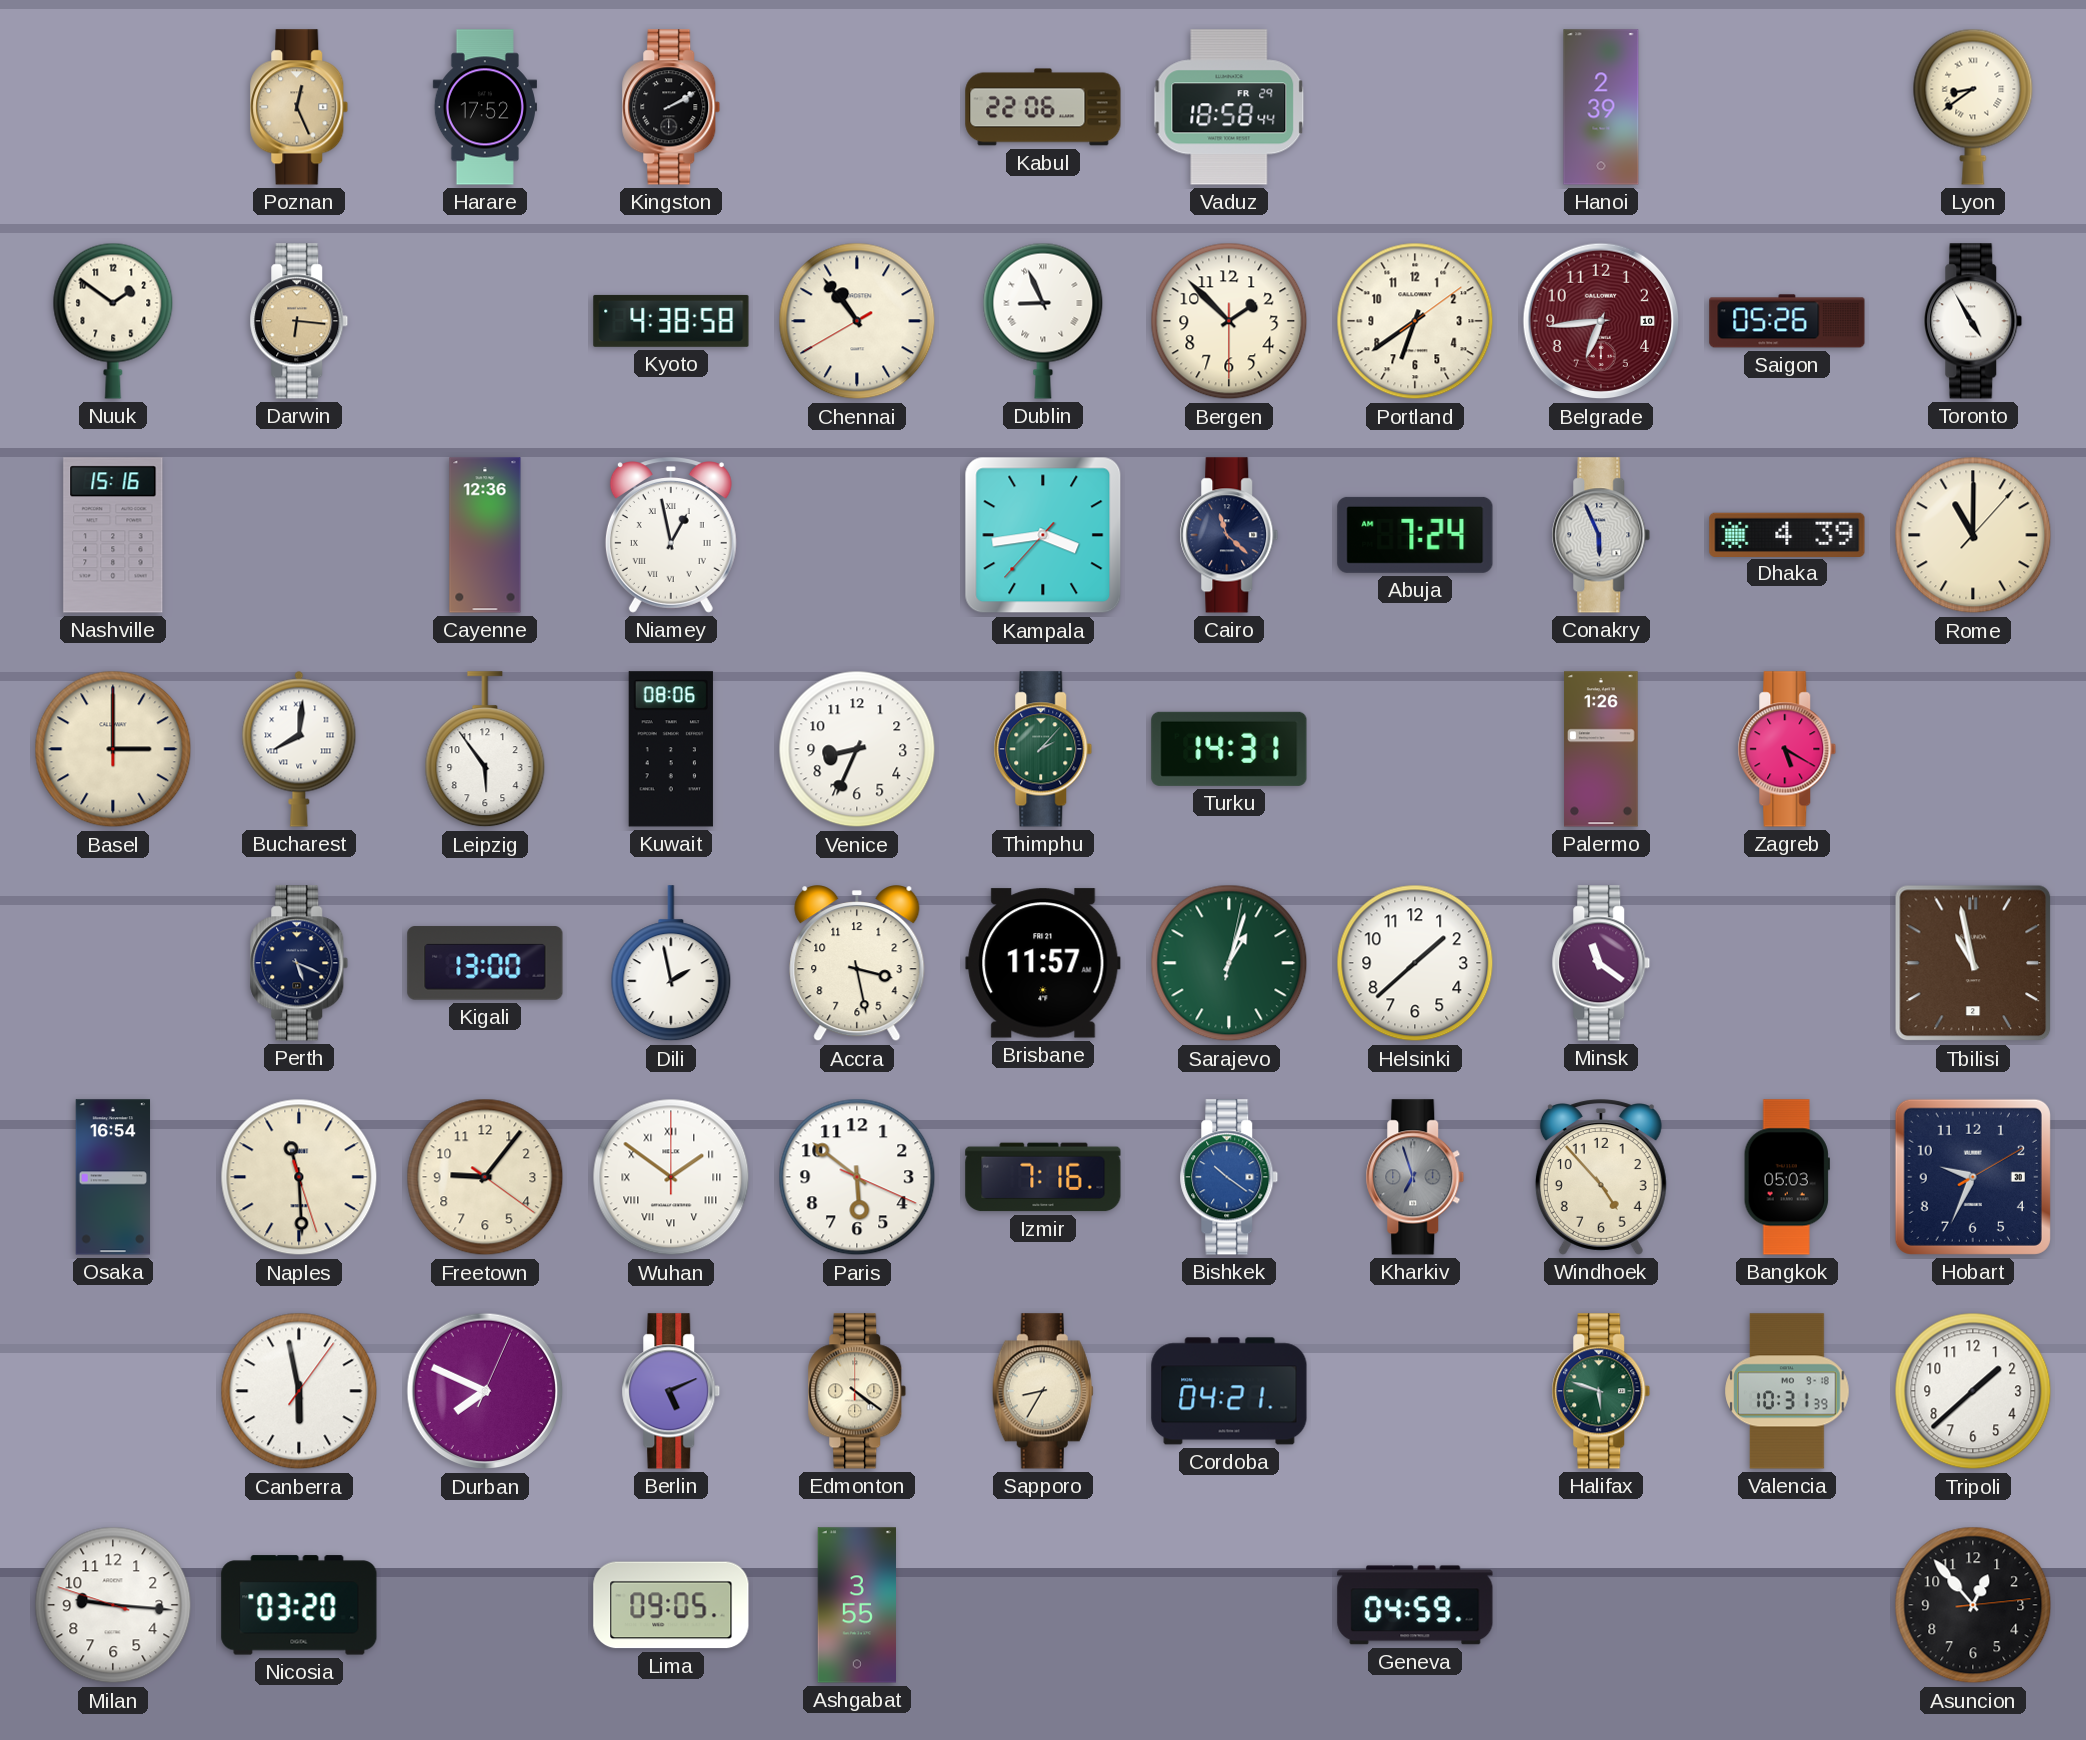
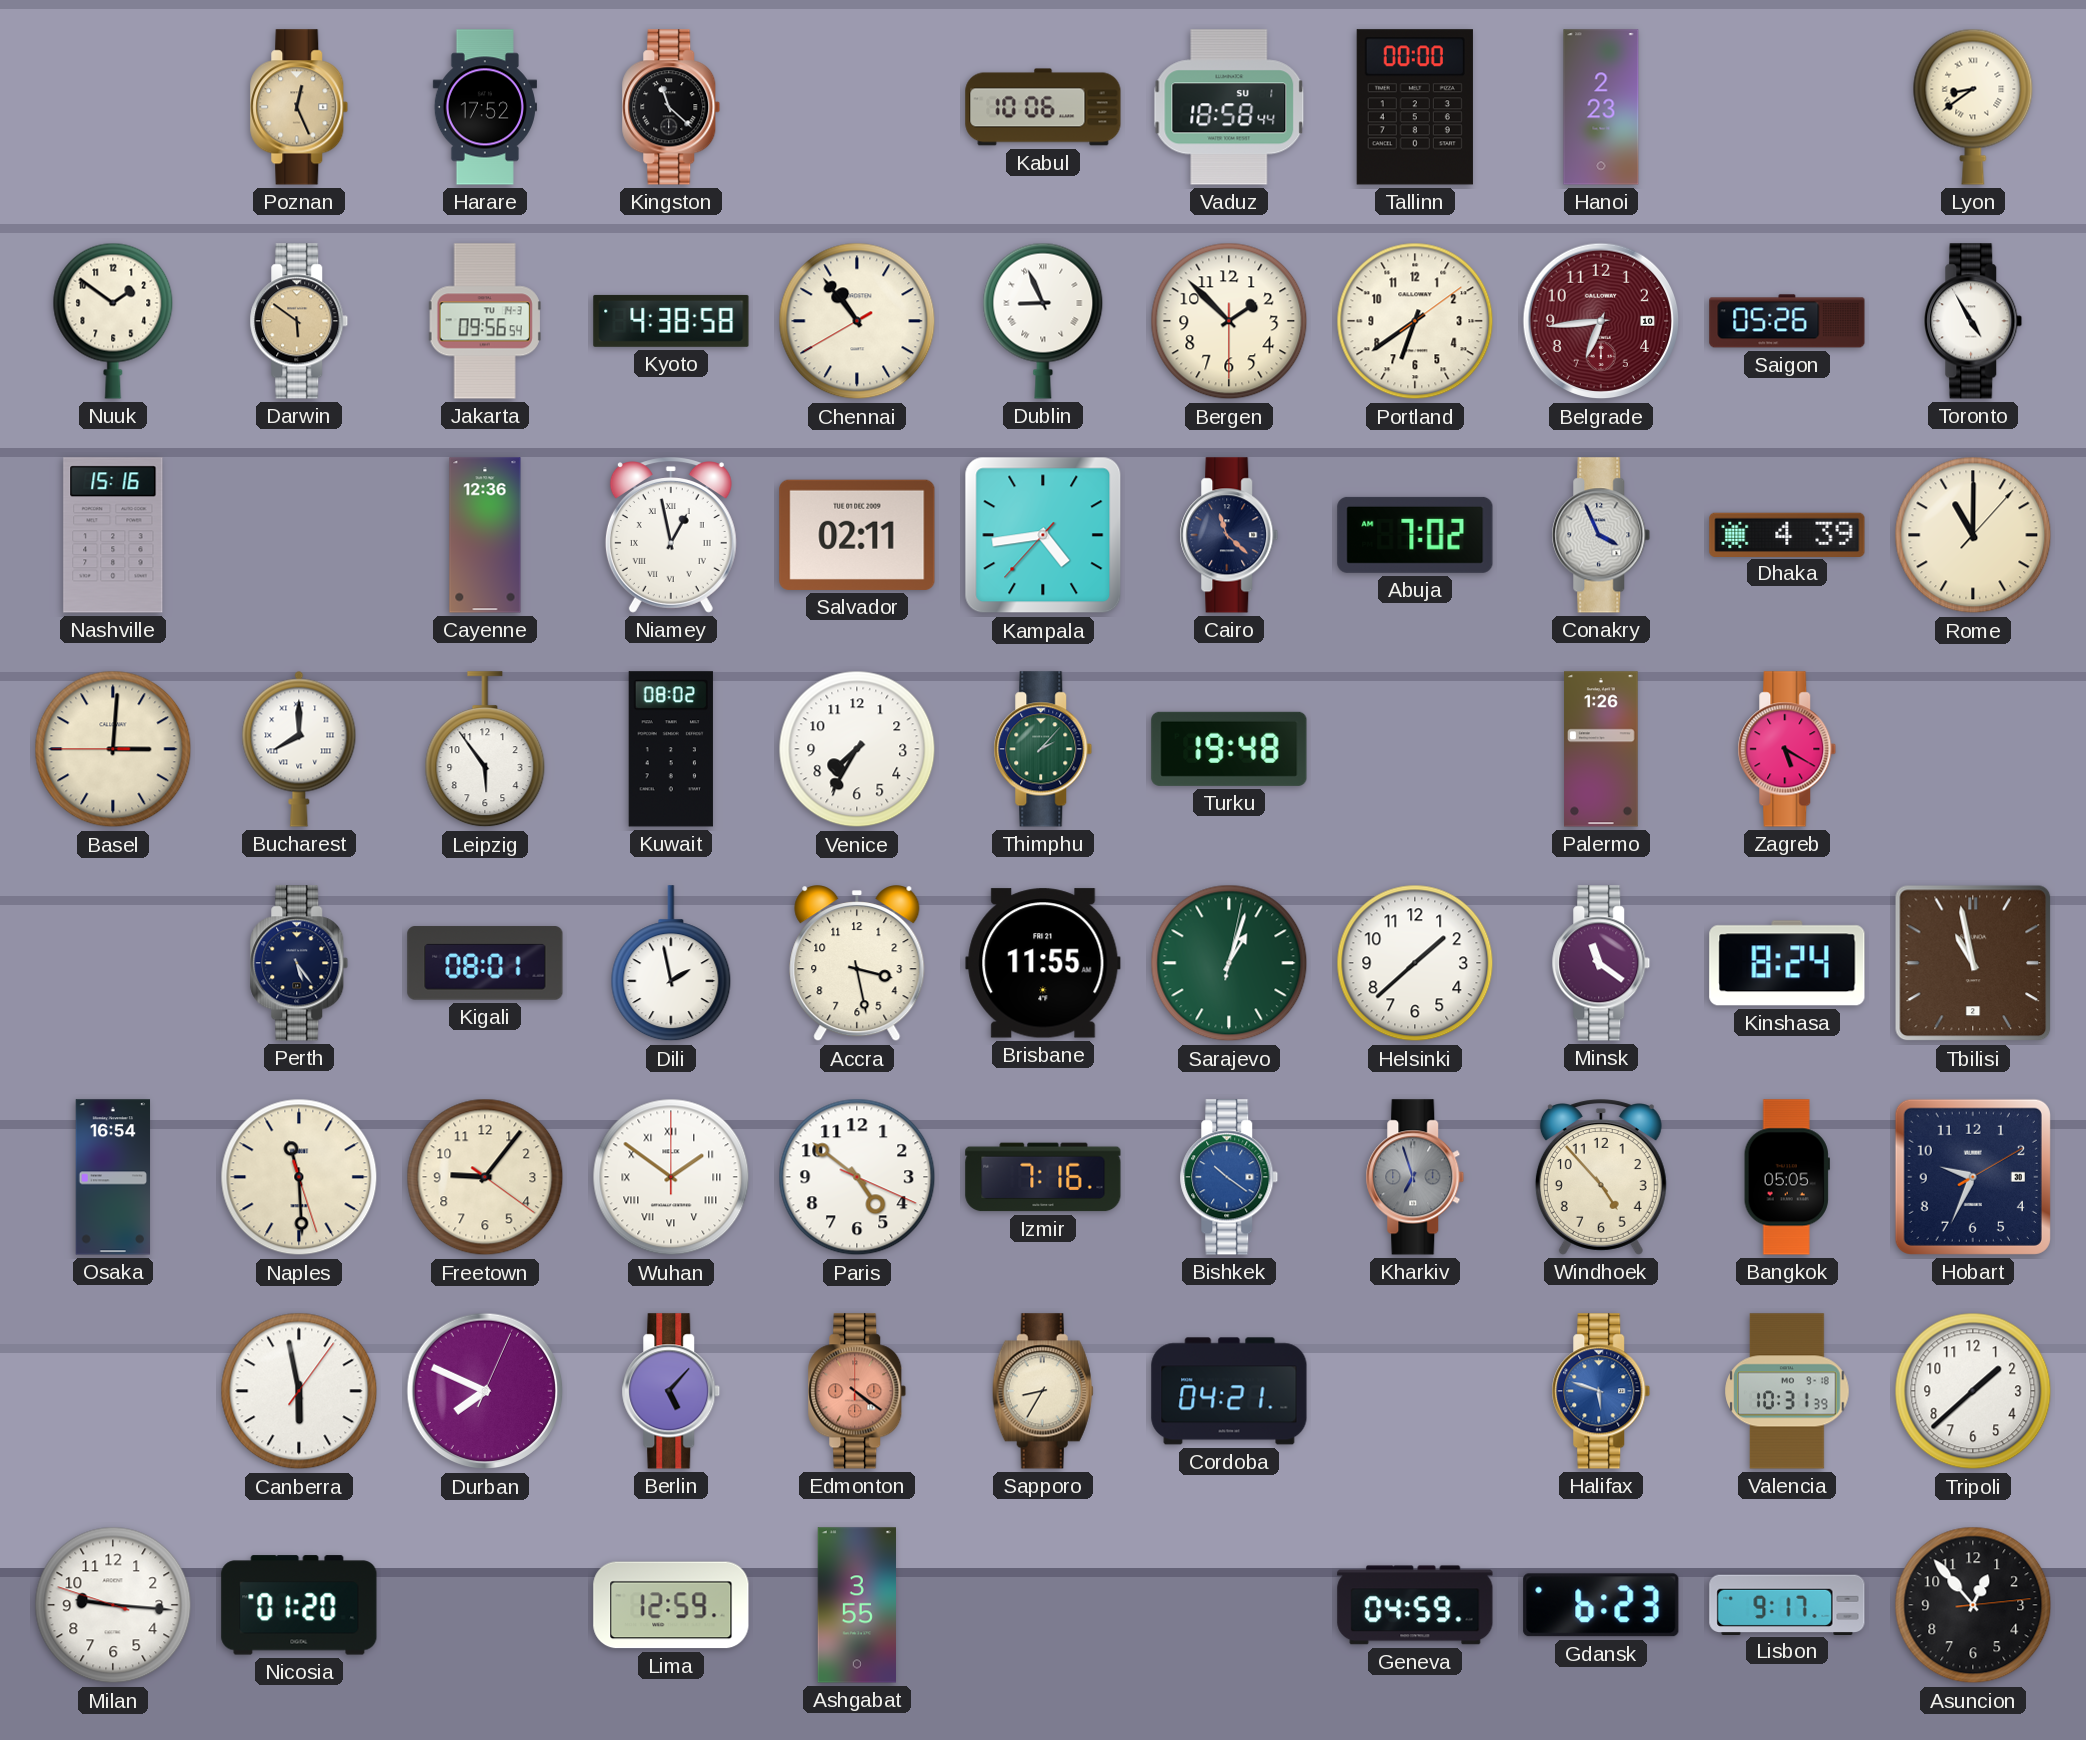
Kingston: 2:10 -> 11:22 (671, 107)
Kabul: 22:06 -> 10:06 (1043, 107)
Vaduz date: FR 29 -> SU 1 (1229, 107)
Tallinn: none -> 00:00 (1415, 107)
Hanoi: 2:39 -> 2:23 (1601, 107)
Darwin: 6:16 -> 5:51 (299, 321)
Jakarta: none -> 09:56 (485, 321)
Salvador: none -> 02:11 (857, 535)
Kampala: 3:43 -> 4:43 (1043, 535)
Abuja: 7:24 -> 7:02 (1415, 535)
Conakry: 5:56 -> 3:56 (1601, 535)
Basel: 3:00:00 -> 3:00:45 (113, 749)
Bucharest: 8:01 -> 8:00 (299, 749)
Kuwait: 08:06 -> 08:02 (671, 749)
Venice: 8:34 -> 7:35 (857, 749)
Turku: 14:31 -> 19:48 (1229, 749)
Perth: 5:19 -> 5:24 (299, 963)
Kigali: 13:00 -> 08:01 (485, 963)
Brisbane: 11:57 -> 11:55 (1043, 963)
Kinshasa: none -> 8:24 (1787, 963)
Paris: 5:51 -> 4:51 (857, 1177)
Bangkok: 05:03 -> 05:05 (1787, 1177)
Berlin: 5:11 -> 5:07 (671, 1391)
Edmonton dial: cream -> salmon (857, 1391)
Halifax dial: green -> blue (1601, 1391)
Nicosia: 03:20 -> 01:20 (299, 1605)
Lima: 09:05 -> 12:59 (671, 1605)
Gdansk: none -> 6:23 (1601, 1605)
Lisbon: none -> 9:17 (1787, 1604)
